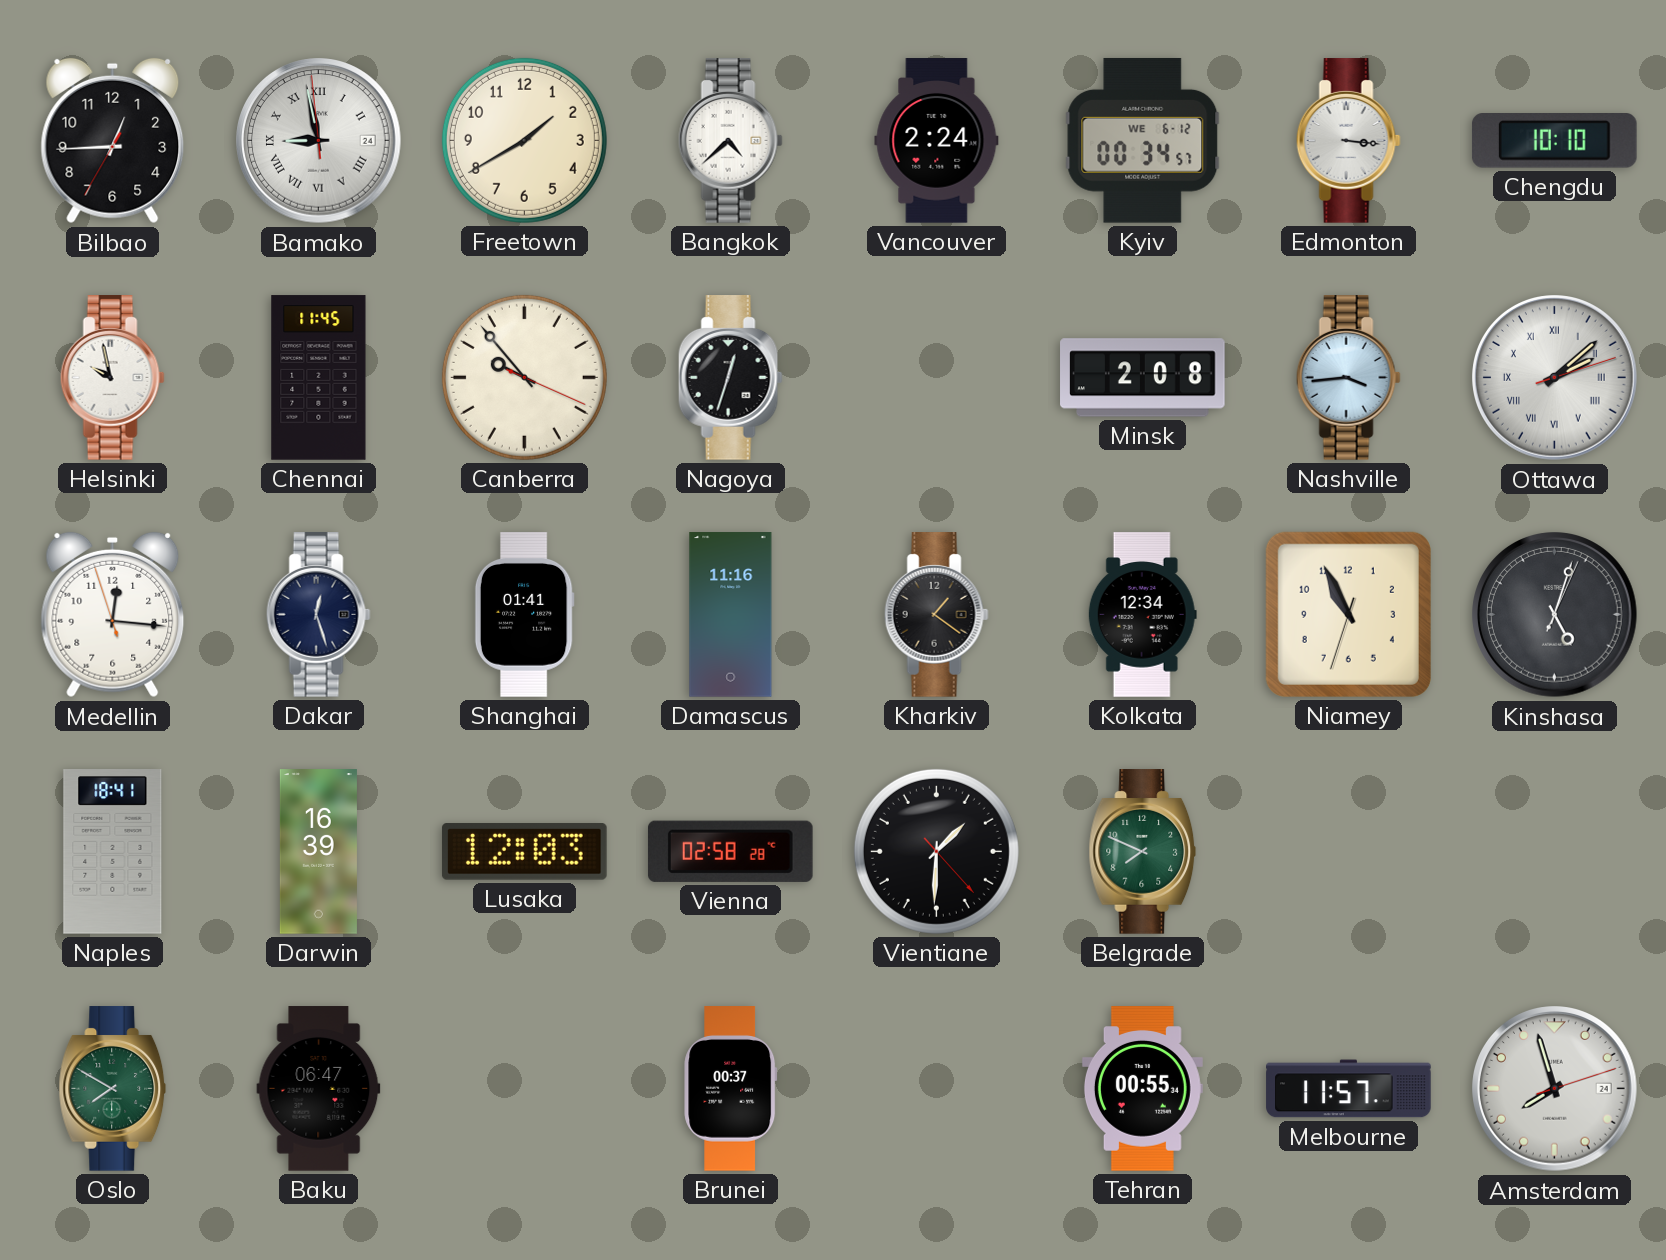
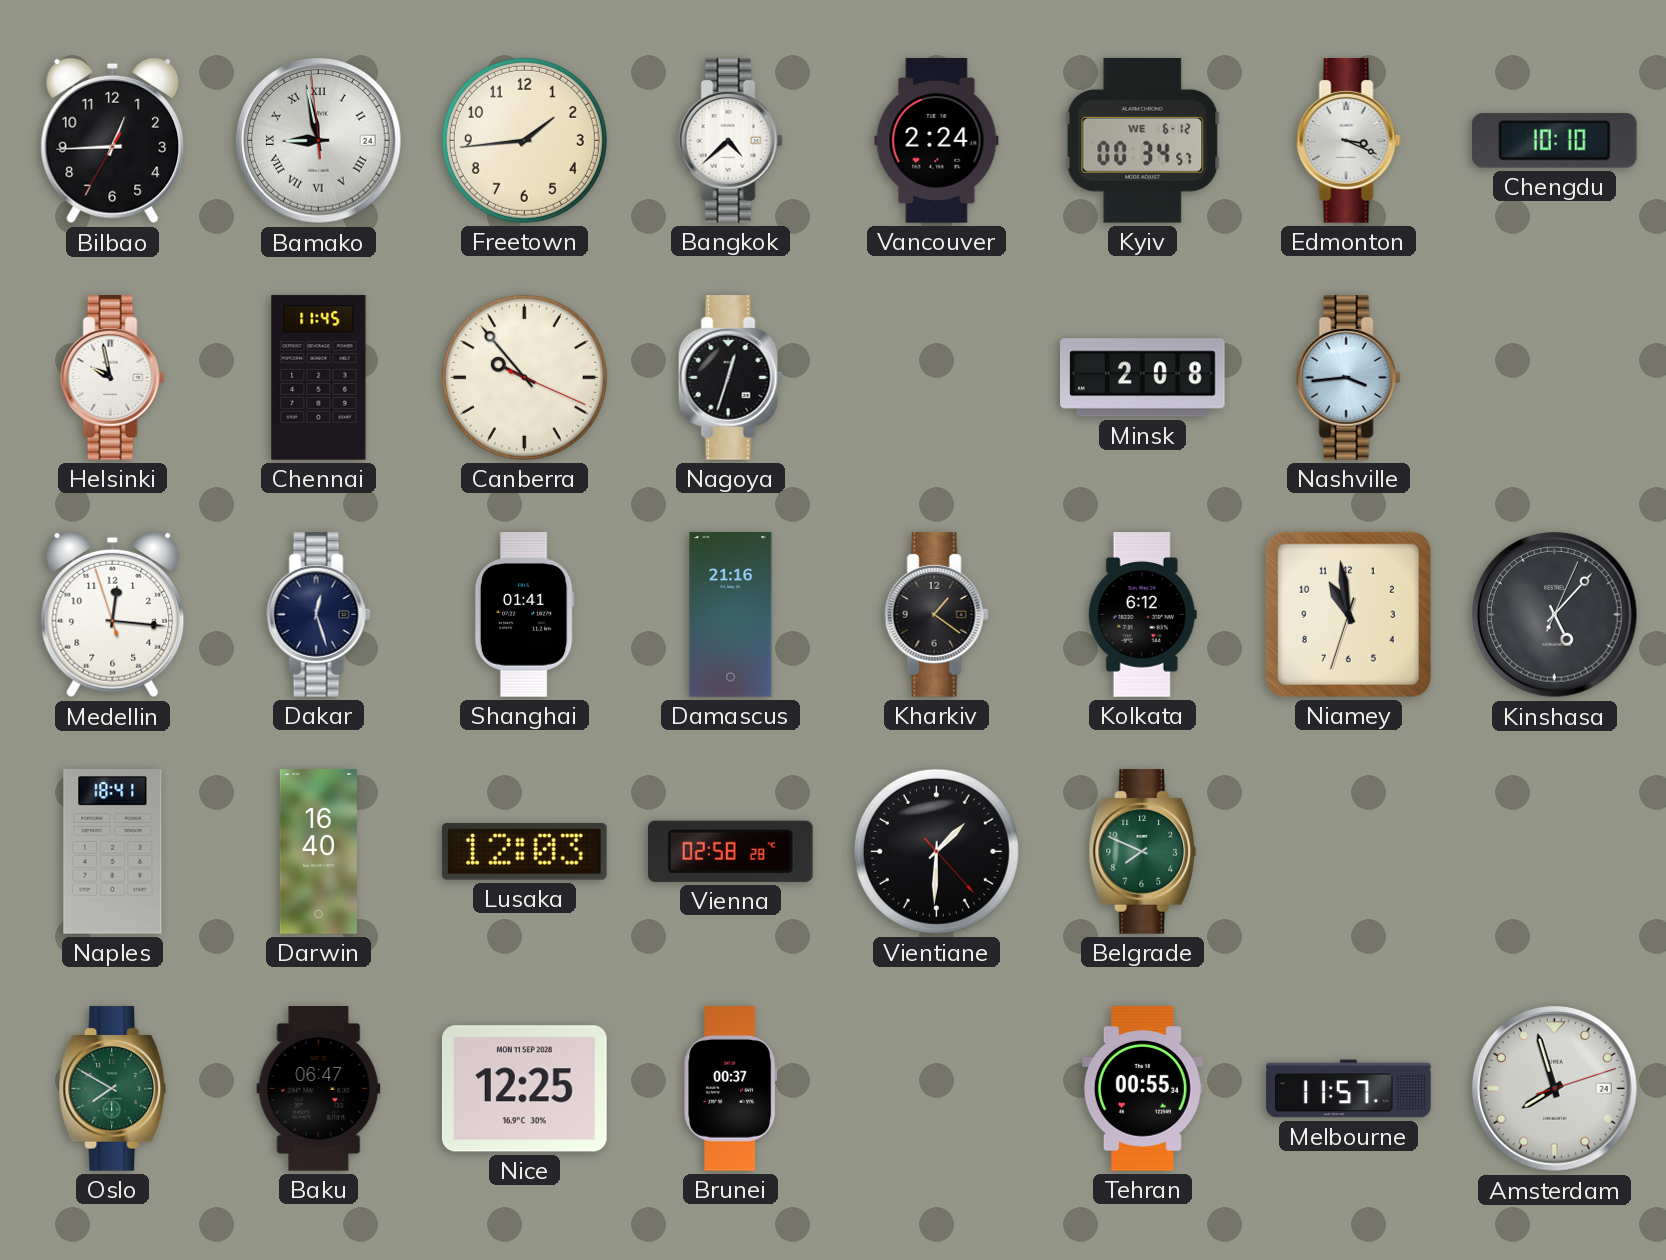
Freetown: 1:40 -> 1:44 (524, 140)
Edmonton: 3:16 -> 3:19 (1348, 141)
Ottawa: 2:08 -> none (1555, 378)
Damascus: 11:16 -> 21:16 (731, 615)
Kolkata: 12:34 -> 6:12 (1142, 615)
Niamey: 10:55 -> 10:58 (1348, 614)
Kinshasa: 5:03 -> 5:07 (1555, 615)
Darwin: 16:39 -> 16:40 (318, 852)
Nice: none -> 12:25 (525, 1089)
